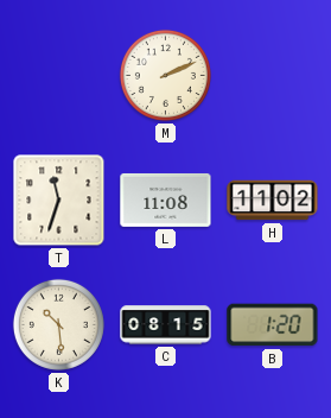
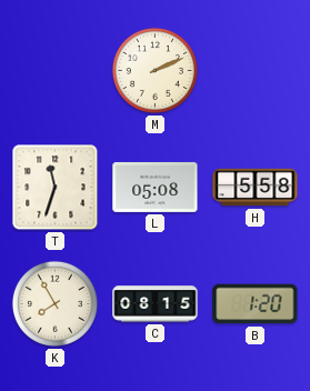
L: 11:08 -> 05:08 (156, 187)
H: 11:02 -> 5:58 (256, 188)
K: 10:29 -> 7:55 (54, 303)
